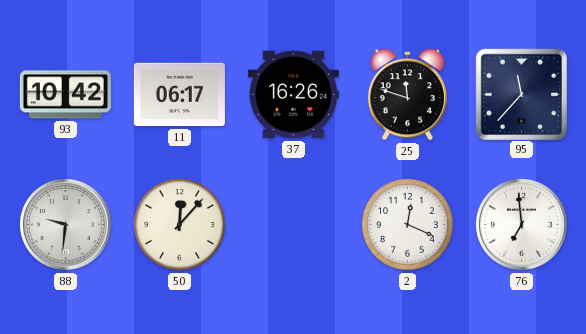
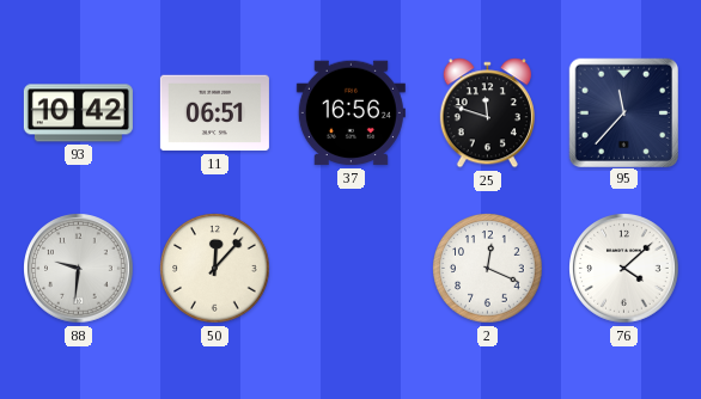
11: 06:17 -> 06:51 (214, 113)
37: 16:26 -> 16:56 (350, 113)
76: 6:59 -> 4:08 (624, 269)
